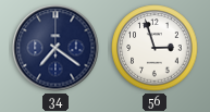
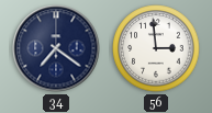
56: 2:57 -> 2:59 (156, 48)
